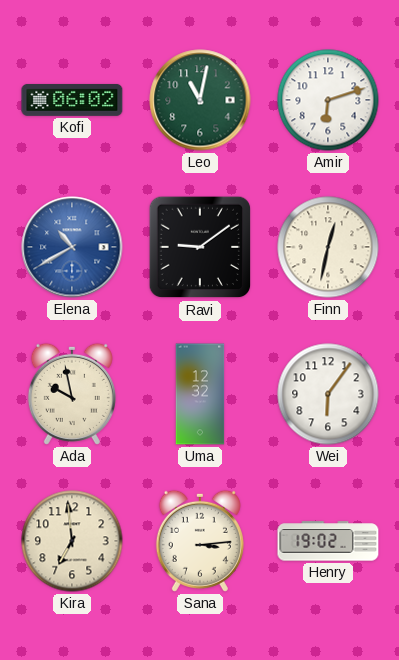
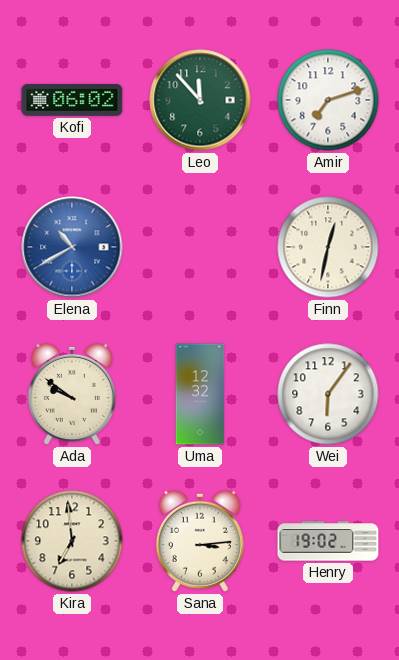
Leo: 11:02 -> 11:53 (200, 100)
Amir: 6:12 -> 7:12 (328, 100)
Ravi: 9:09 -> none (200, 247)
Ada: 9:58 -> 9:51 (72, 394)
